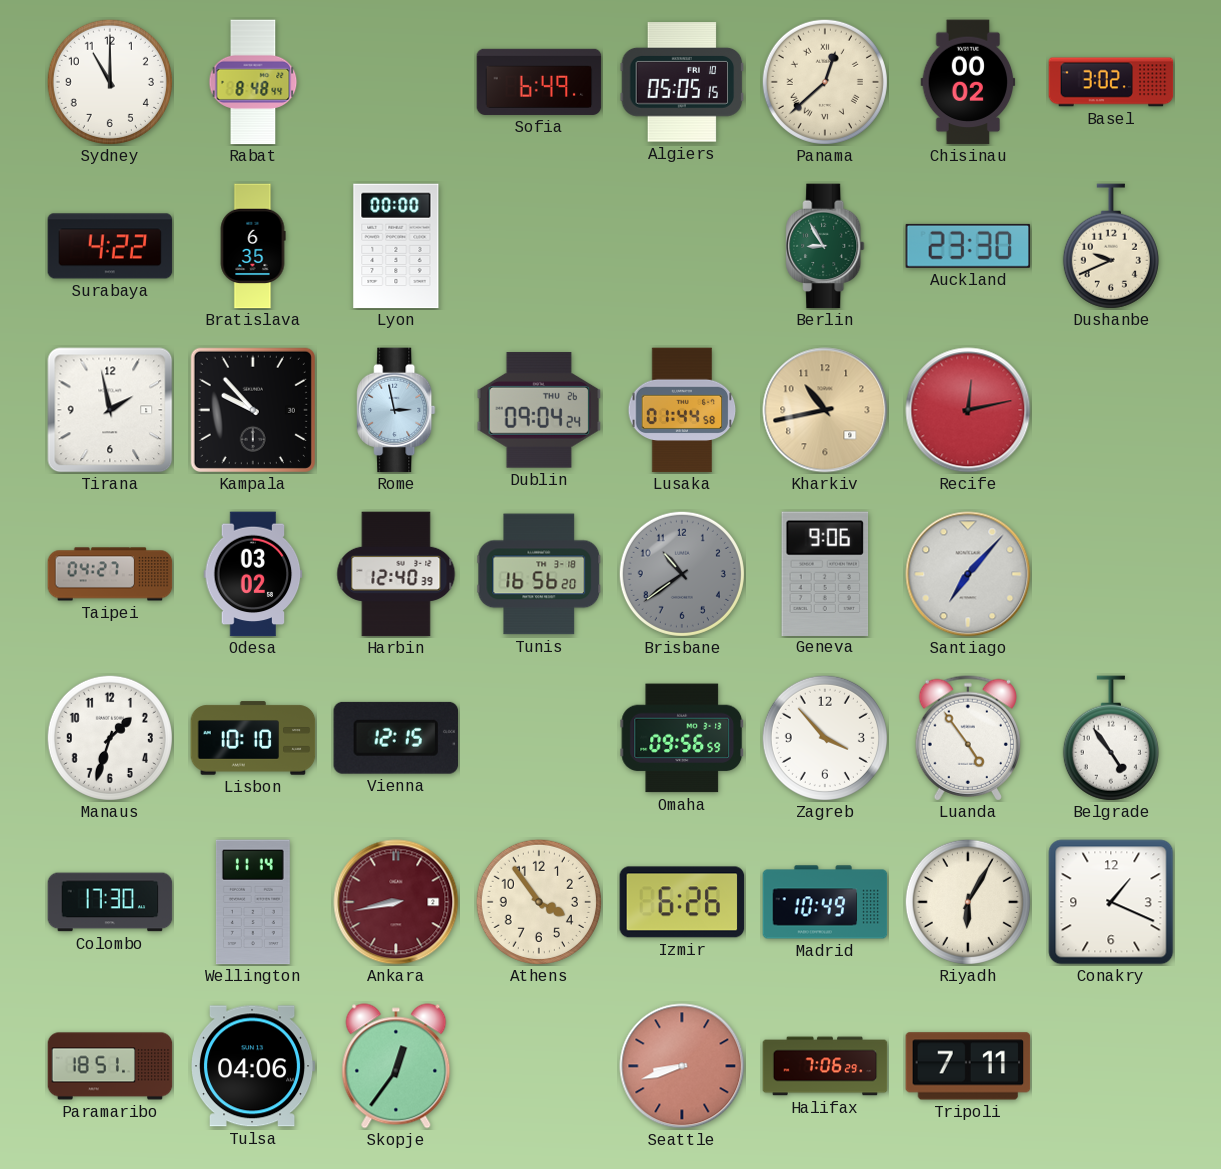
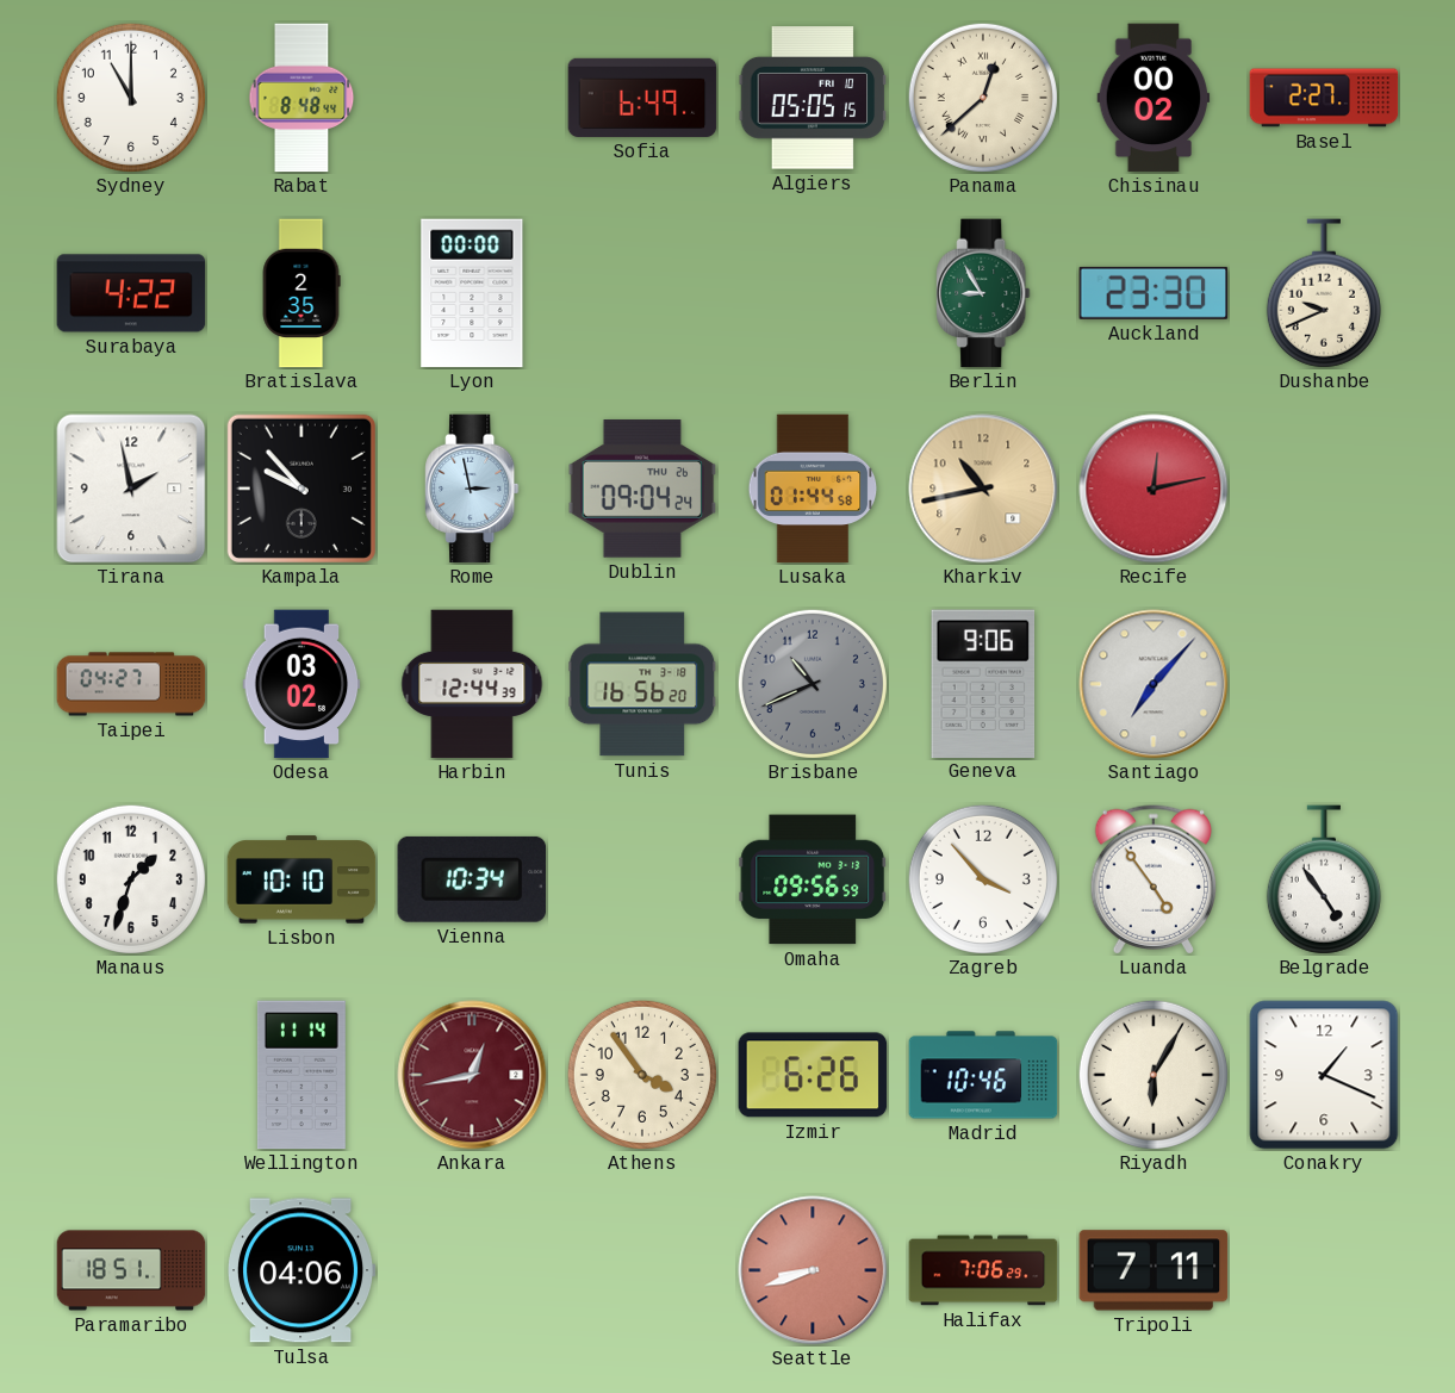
Basel: 3:02 -> 2:27 (1324, 98)
Bratislava: 6:35 -> 2:35 (301, 293)
Harbin: 12:40 -> 12:44 (472, 684)
Brisbane: 10:39 -> 10:41 (813, 684)
Vienna: 12:15 -> 10:34 (471, 879)
Colombo: 17:30 -> none (110, 902)
Ankara: 8:43 -> 12:43 (472, 1075)
Madrid: 10:49 -> 10:46 (983, 1075)
Skopje: 12:36 -> none (396, 1066)
